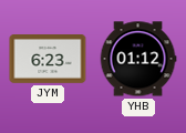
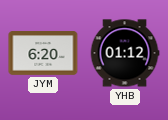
JYM: 6:23 -> 6:20 (43, 54)
